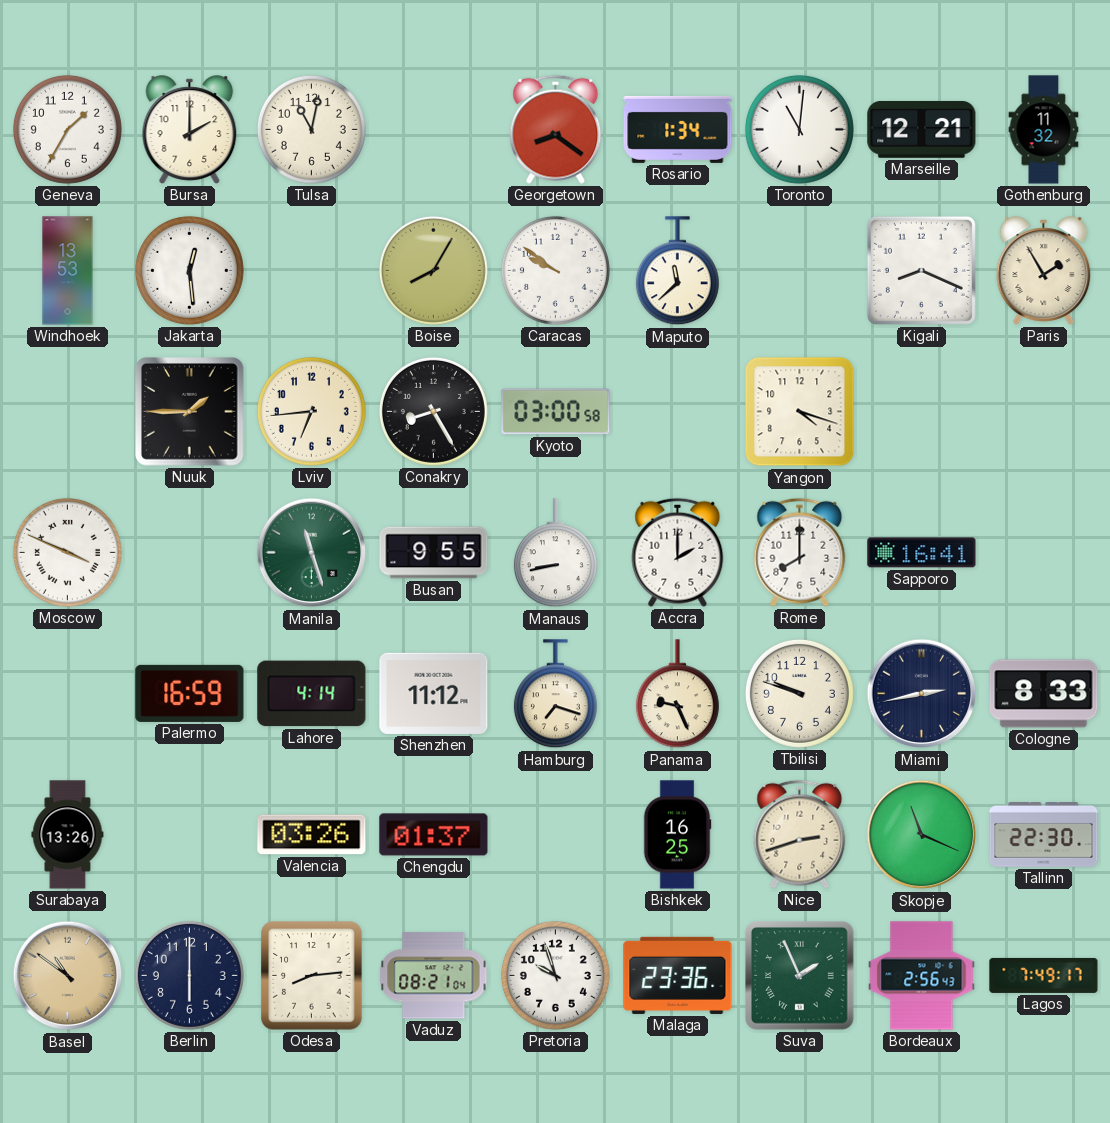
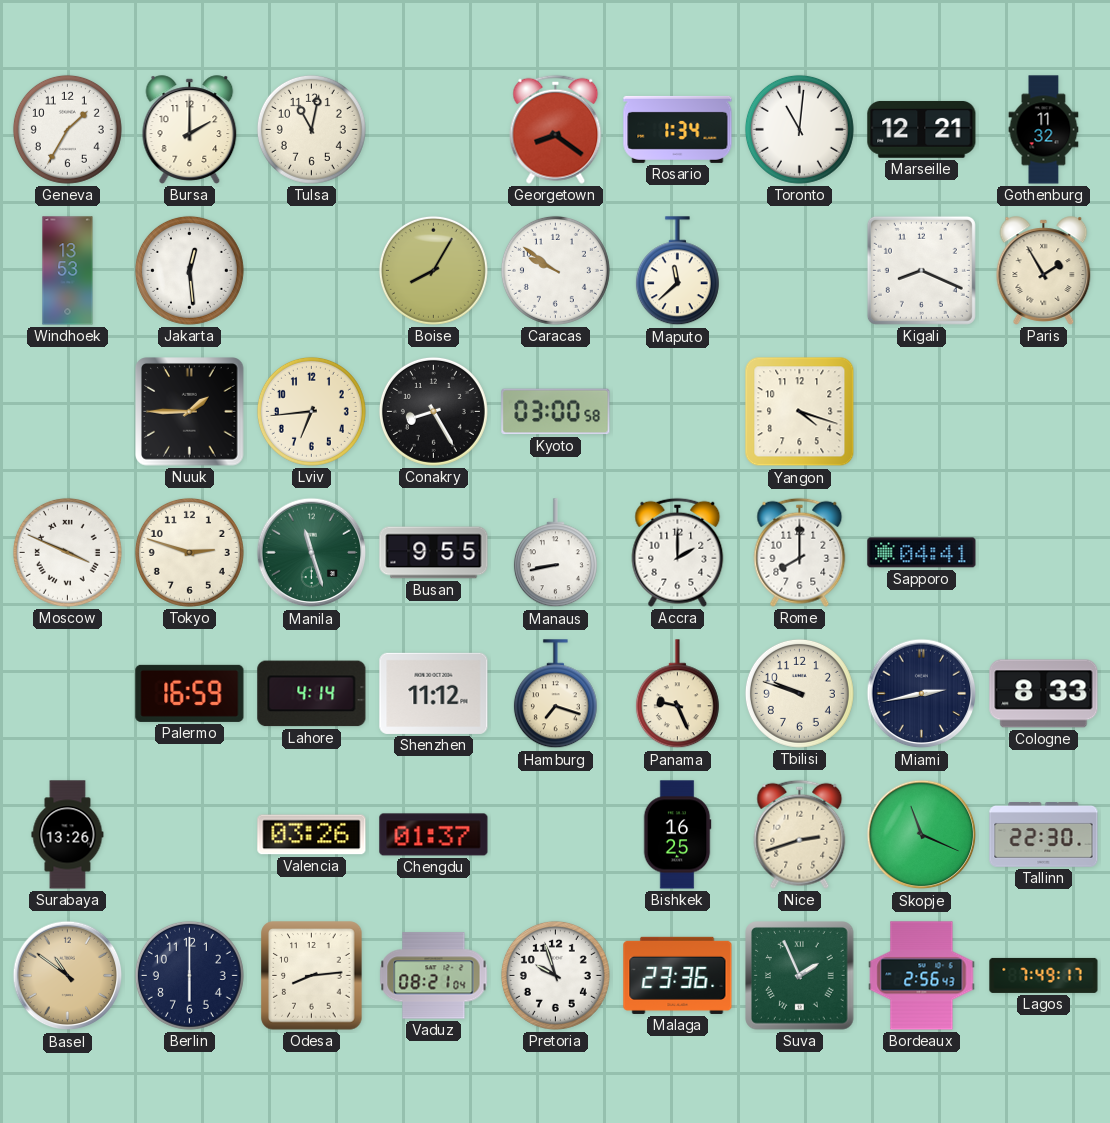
Tokyo: none -> 2:48 (189, 552)
Sapporo: 16:41 -> 04:41 (922, 553)
